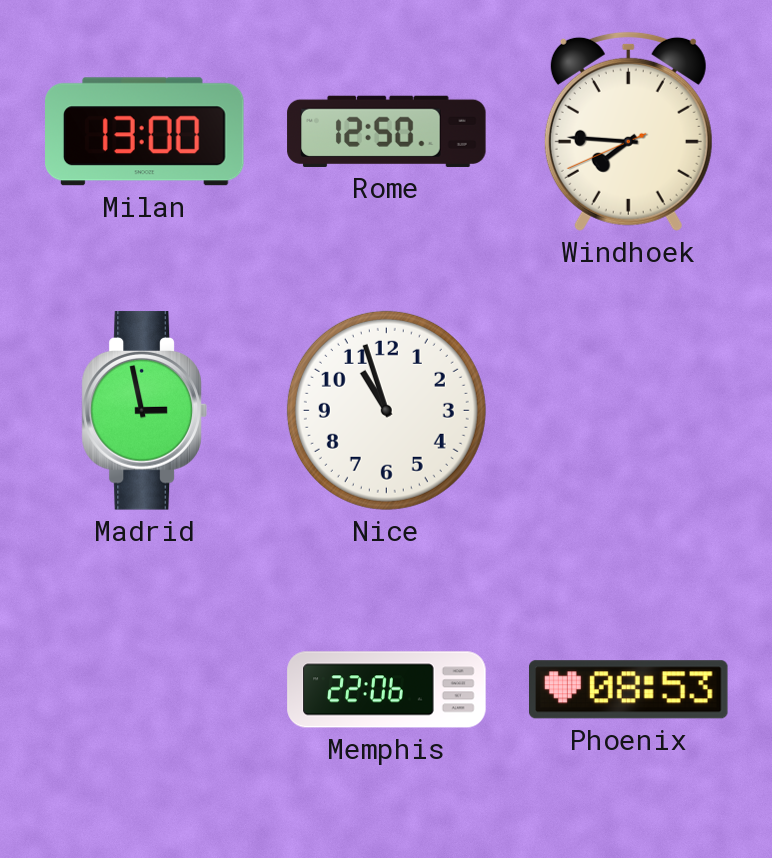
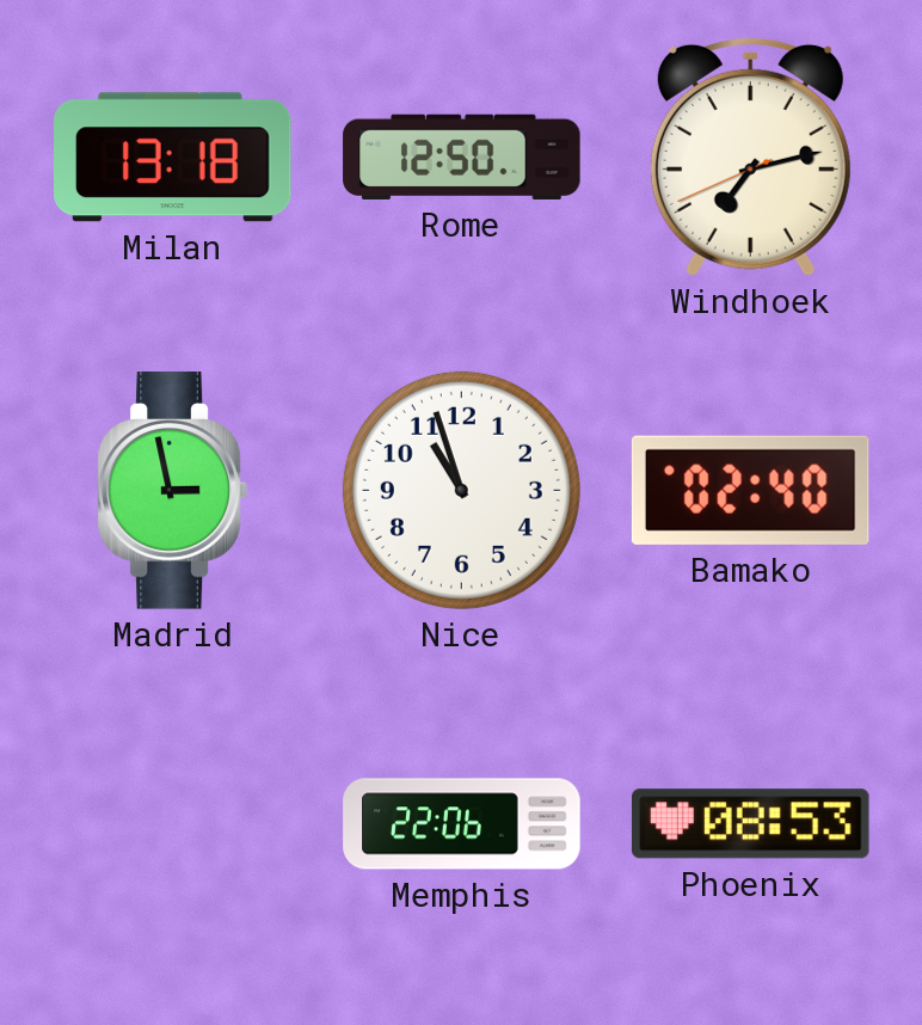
Milan: 13:00 -> 13:18 (173, 158)
Windhoek: 7:45 -> 7:12 (750, 156)
Bamako: none -> 02:40 (750, 490)
